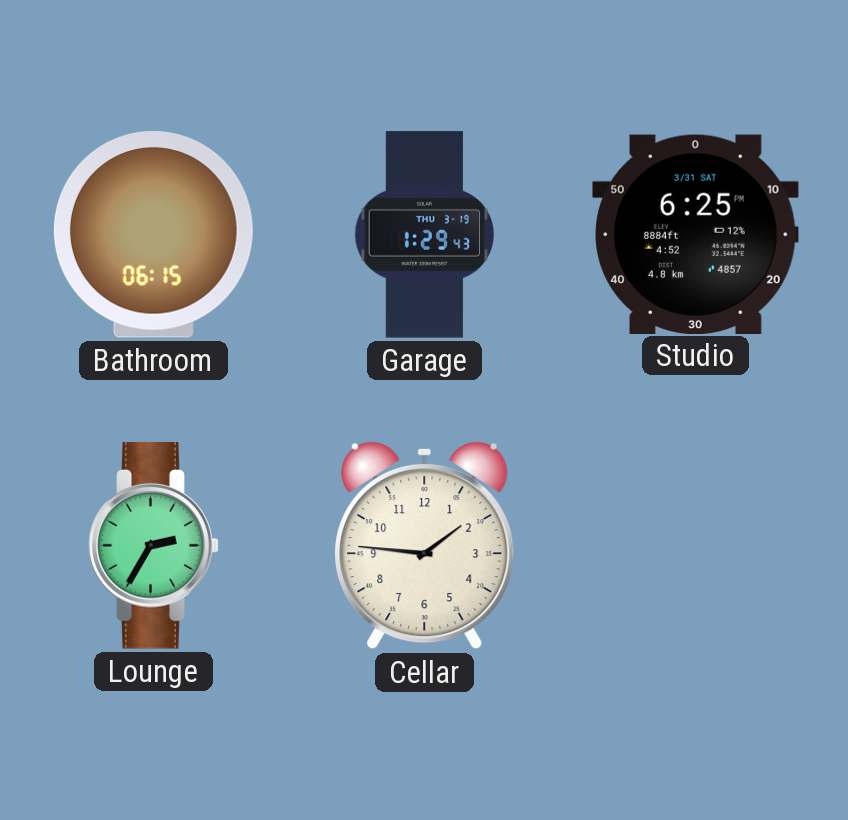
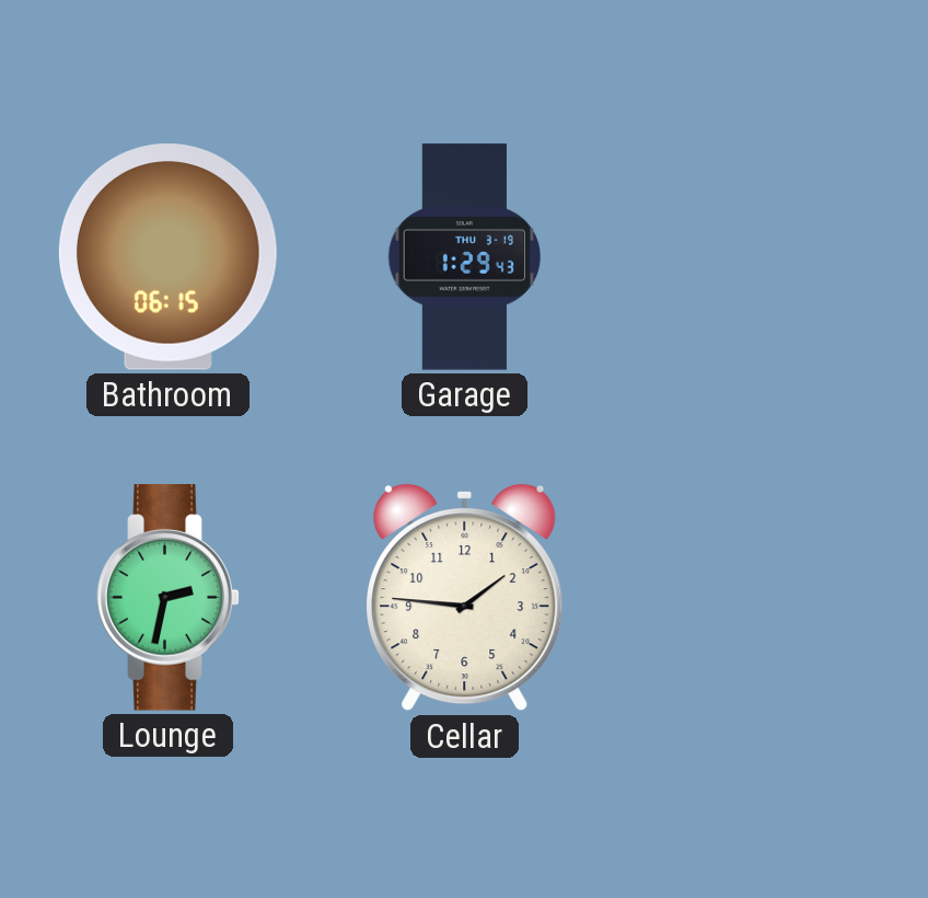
Studio: 6:25 -> none (696, 234)
Lounge: 2:35 -> 2:32 (169, 598)
